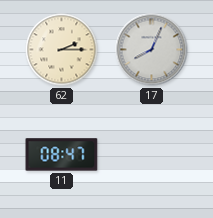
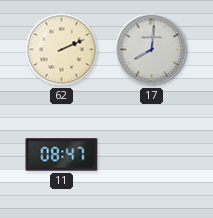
62: 2:15 -> 2:11 (62, 50)
17: 8:04 -> 8:01 (152, 50)
